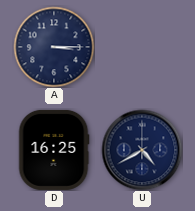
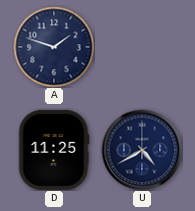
A: 3:15 -> 1:48 (54, 47)
D: 16:25 -> 11:25 (54, 150)
